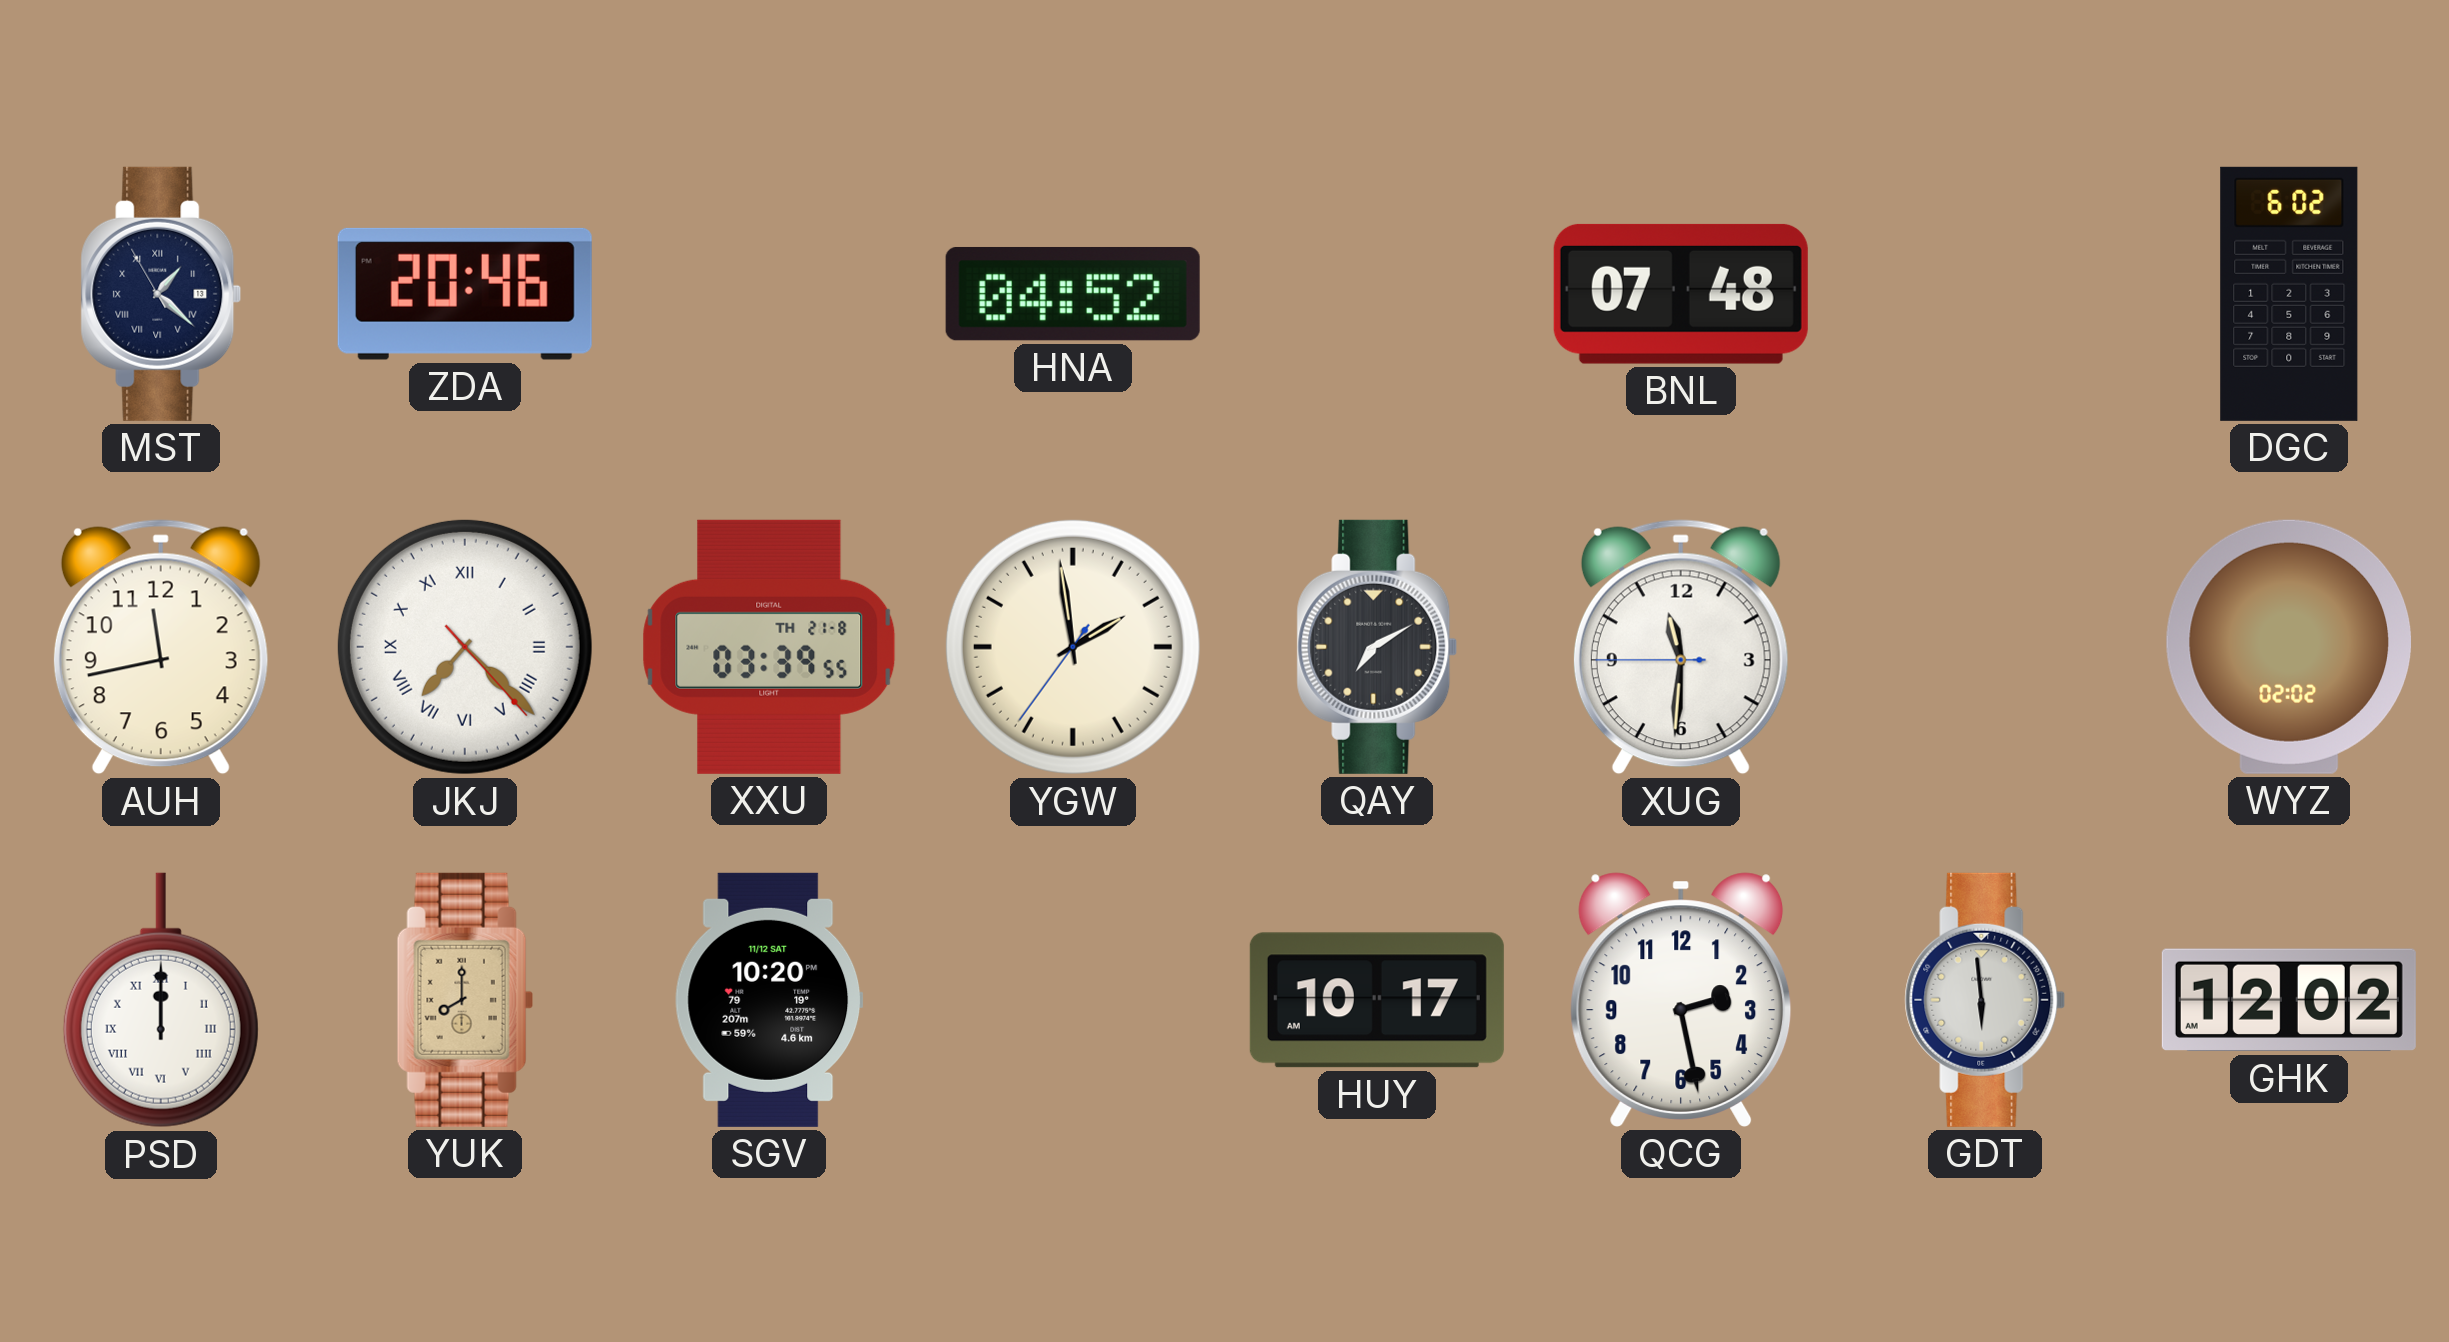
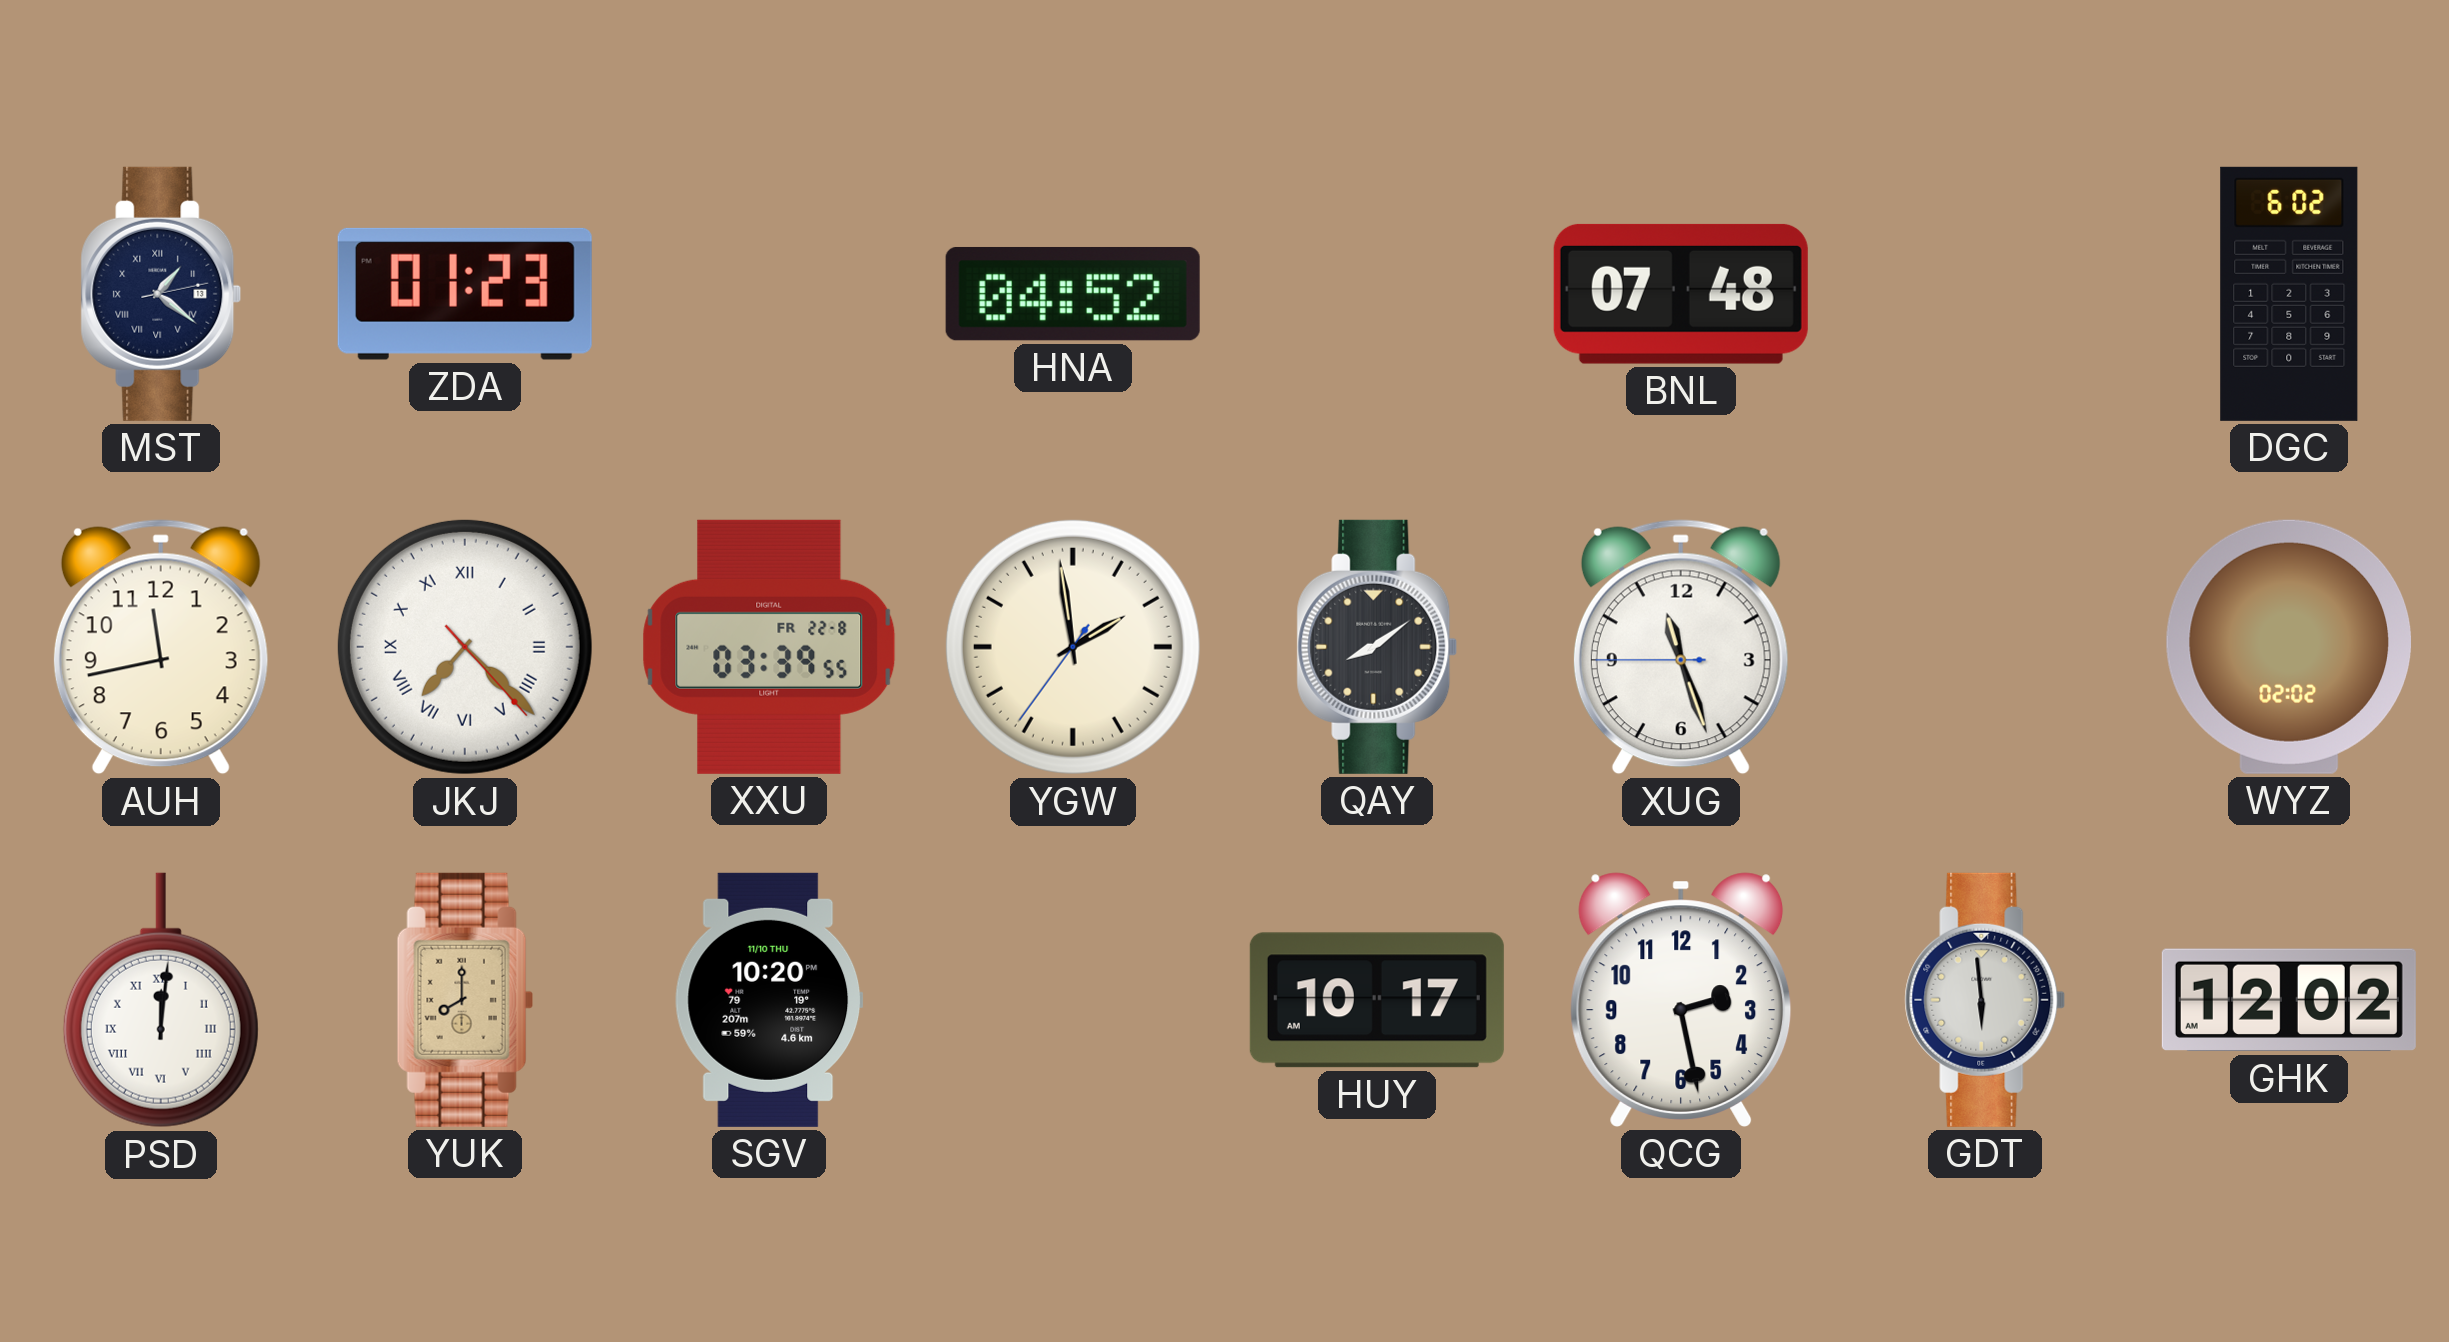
MST: 1:21:55 -> 1:21:13 (161, 294)
ZDA: 20:46 -> 01:23 (465, 294)
XXU date: TH 21-8 -> FR 22-8 (769, 647)
QAY: 7:10 -> 8:09 (1377, 647)
XUG: 11:30 -> 11:26 (1681, 647)
PSD: 12:00 -> 12:01 (161, 1000)
SGV date: 11/12 SAT -> 11/10 THU (769, 1000)
